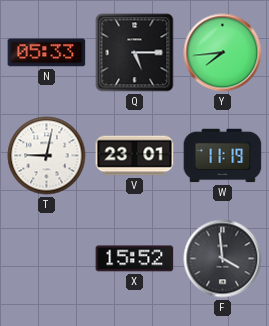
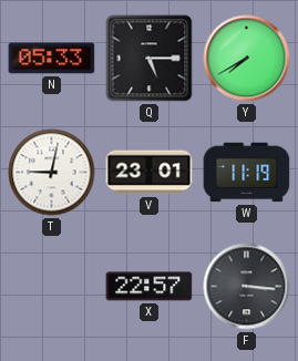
Y: 7:44 -> 7:40 (247, 59)
X: 15:52 -> 22:57 (150, 287)
F: 3:59 -> 3:16 (247, 287)
